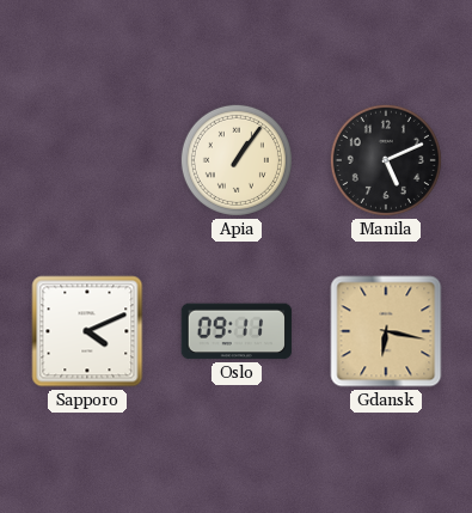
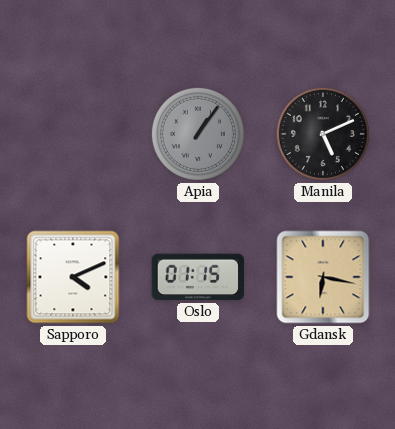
Apia dial: cream -> grey (198, 134)
Oslo: 09:11 -> 01:15 (198, 277)
